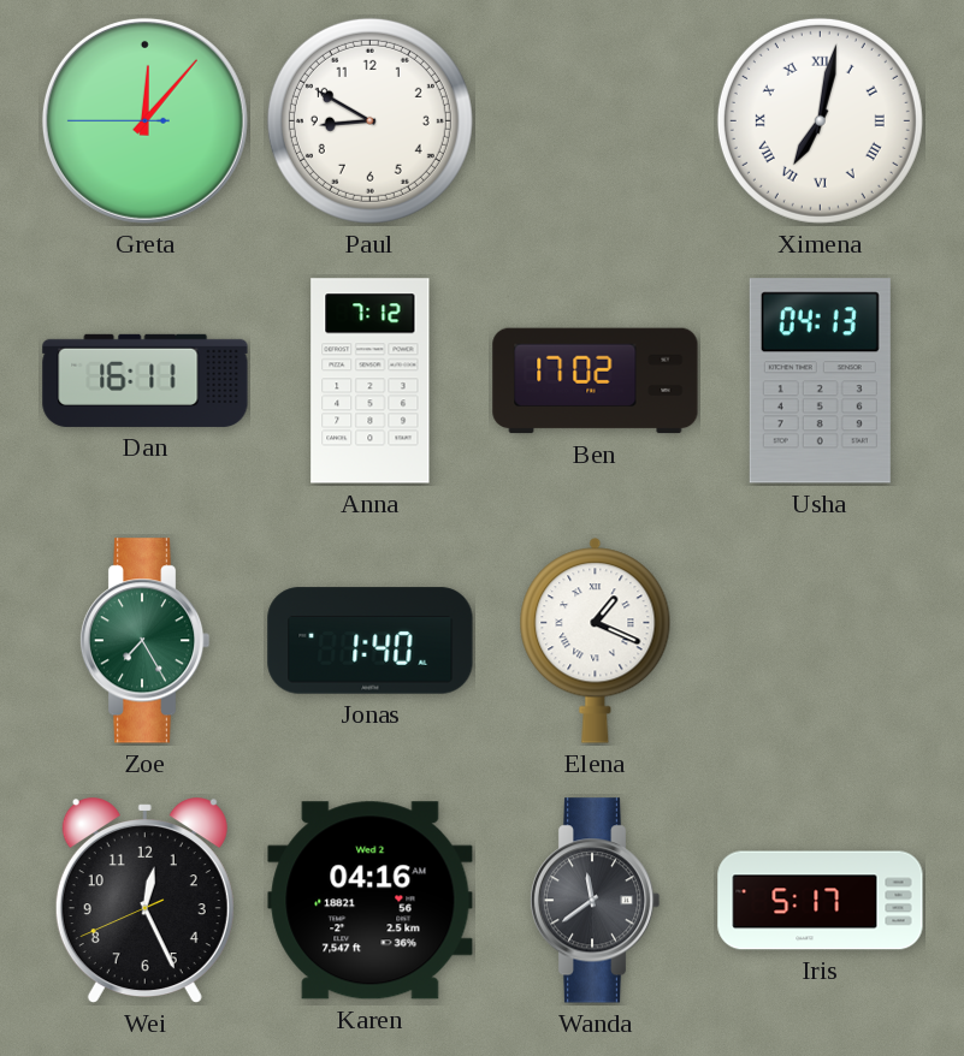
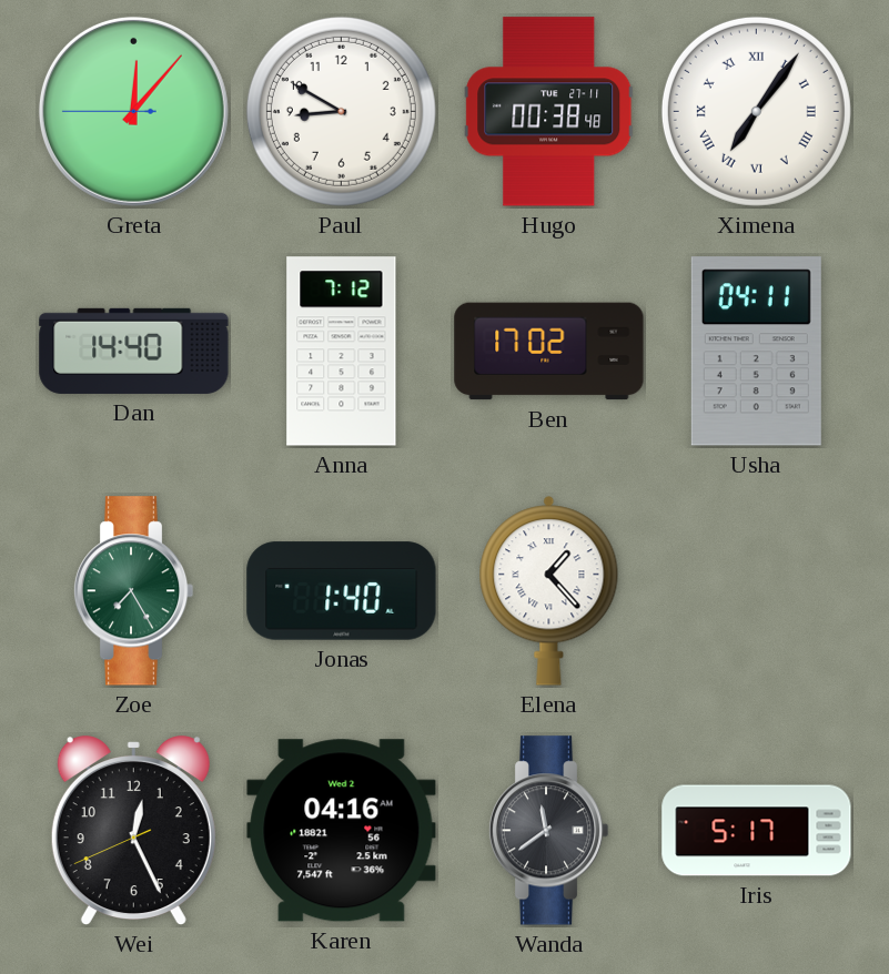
Hugo: none -> 00:38 (549, 112)
Ximena: 7:02 -> 7:06 (756, 111)
Dan: 16:11 -> 14:40 (134, 351)
Usha: 04:13 -> 04:11 (756, 352)
Elena: 1:19 -> 1:23 (549, 591)
